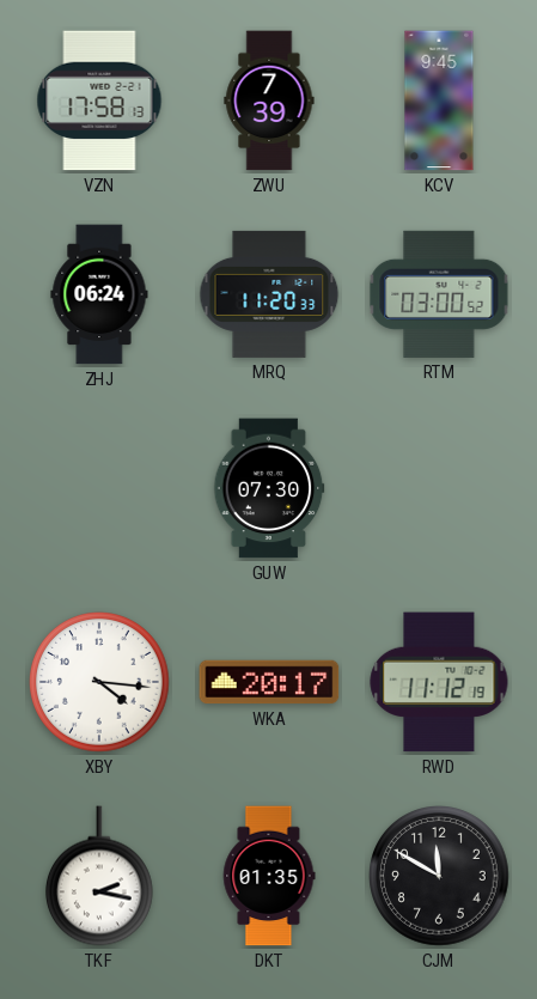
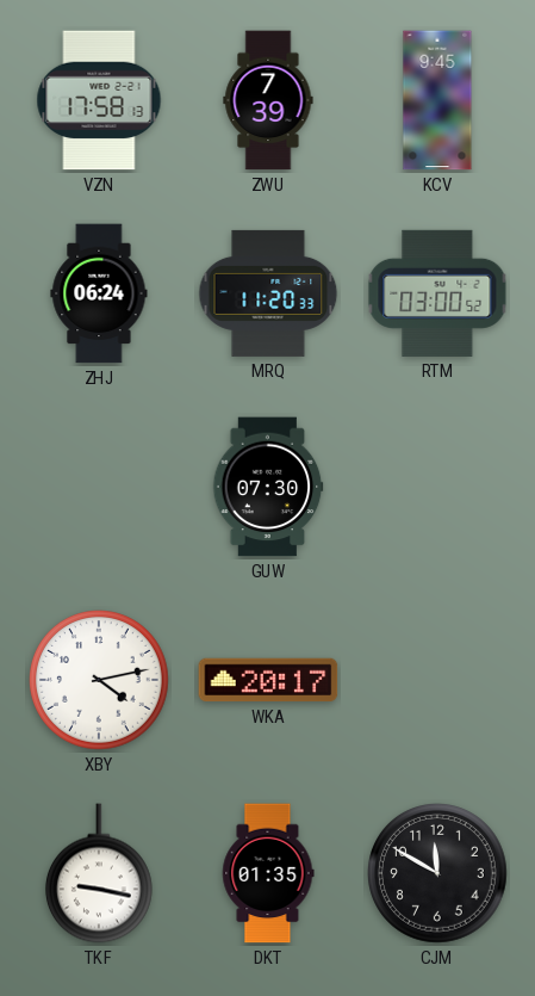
XBY: 4:16 -> 4:13 (100, 681)
RWD: 11:12 -> none (439, 682)
TKF: 2:17 -> 9:17 (99, 873)
